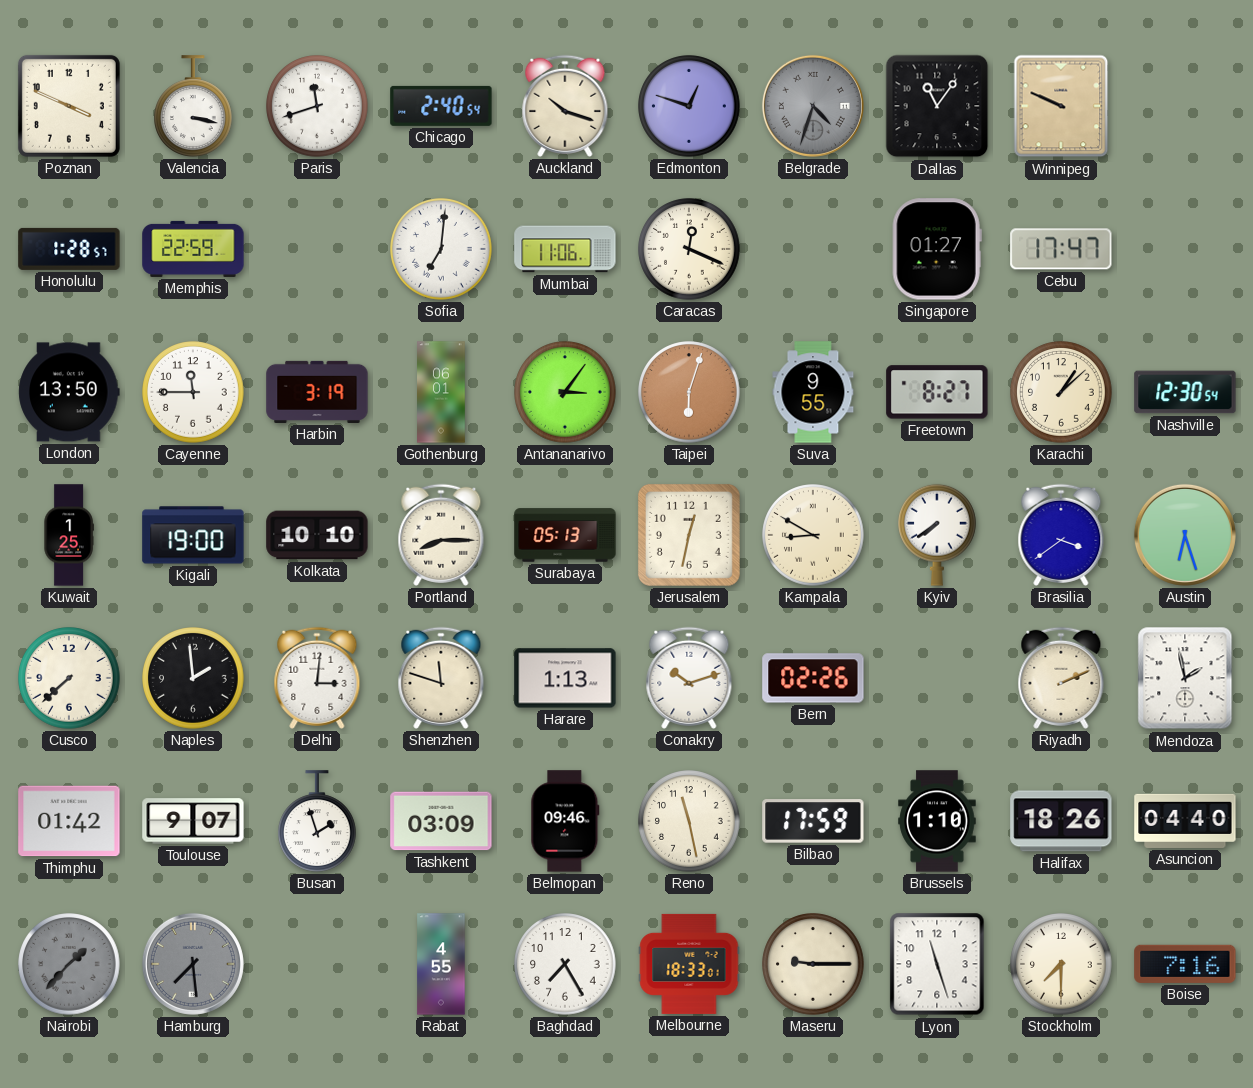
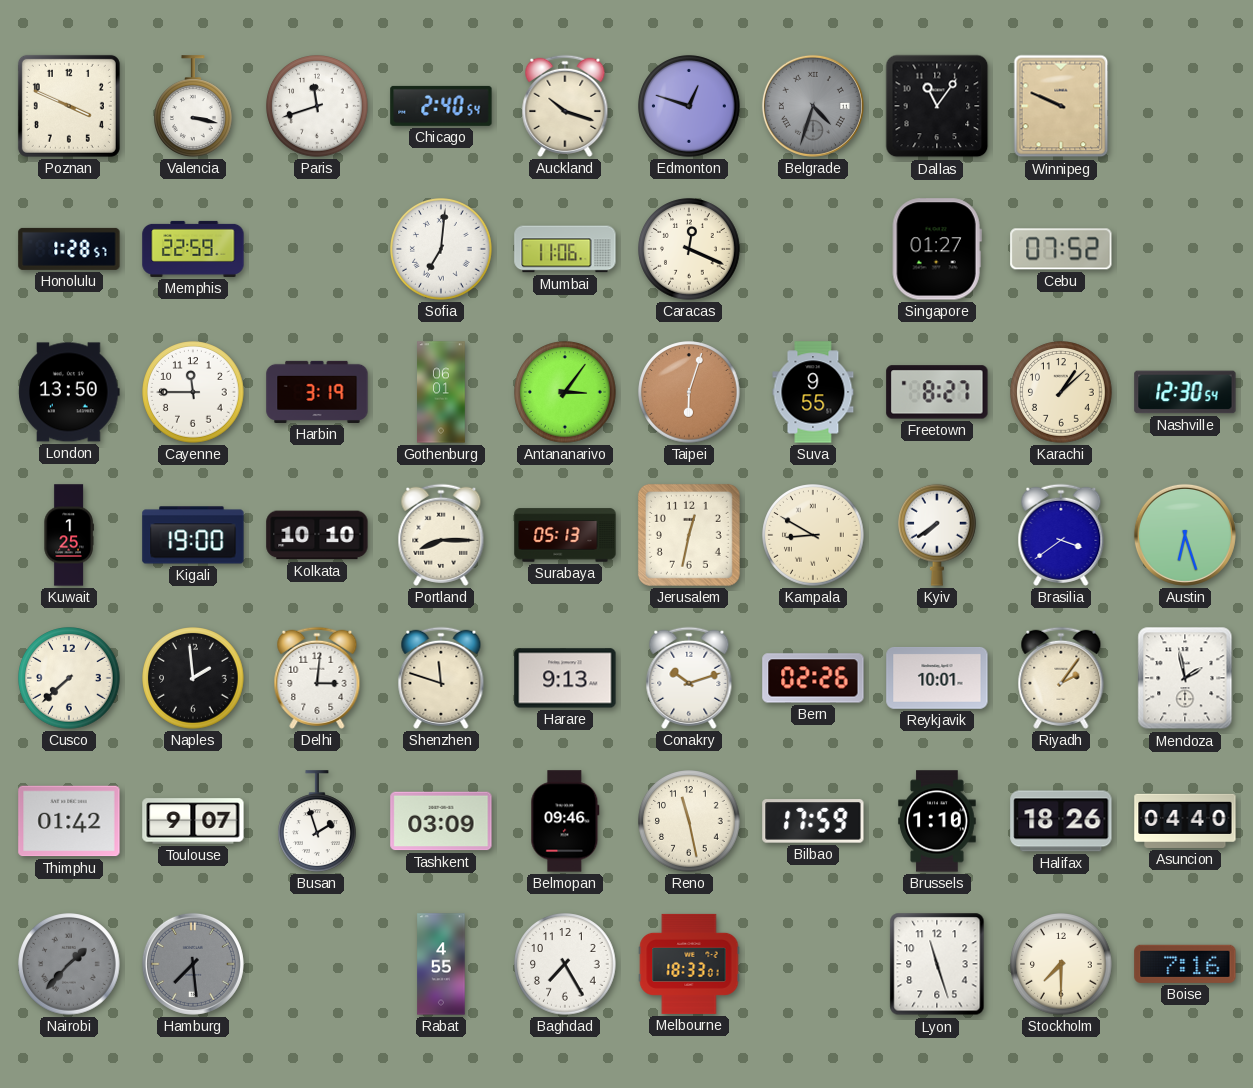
Cebu: 17:47 -> 07:52 (1061, 249)
Harare: 1:13 -> 9:13 (565, 678)
Reykjavik: none -> 10:01 (937, 678)
Riyadh: 2:11 -> 2:06 (1061, 678)
Maseru: 9:15 -> none (813, 964)
